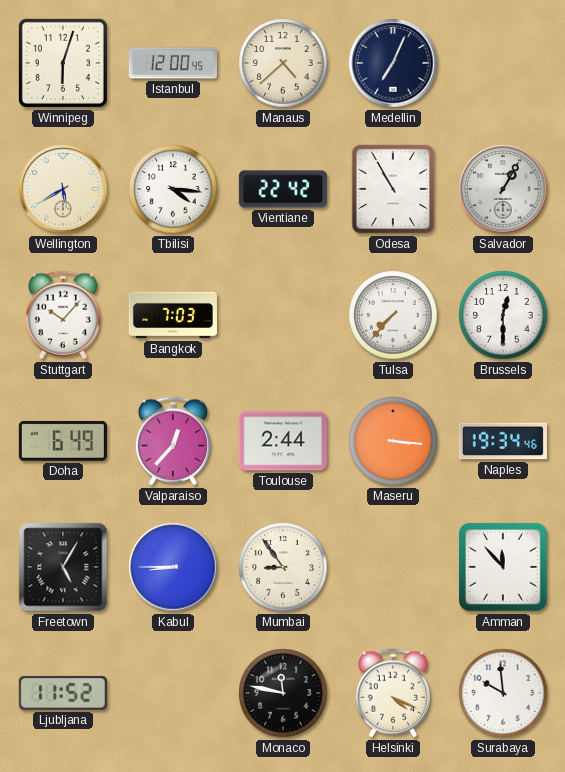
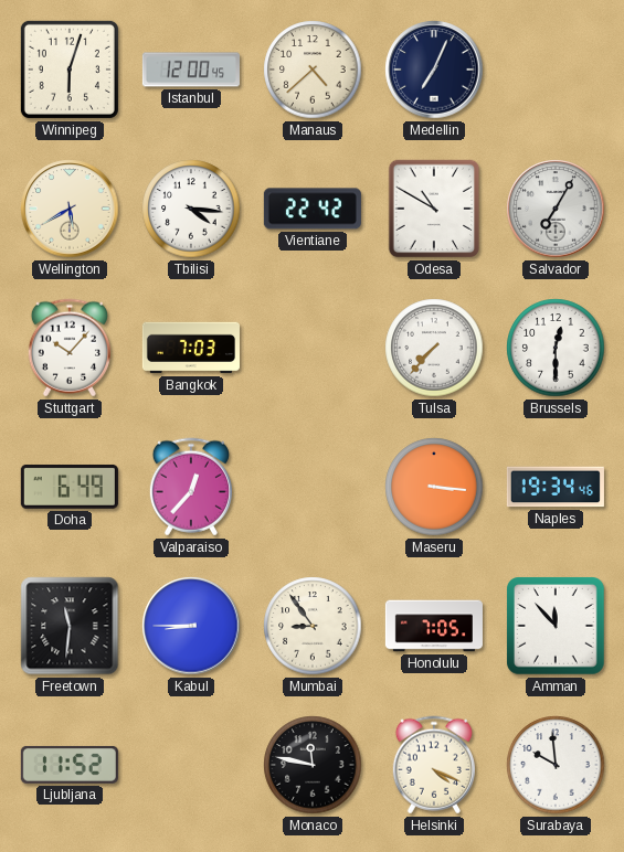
Odesa: 10:55 -> 10:50 (434, 209)
Salvador: 1:05 -> 7:05 (556, 209)
Toulouse: 2:44 -> none (283, 441)
Freetown: 5:05 -> 11:31 (70, 626)
Honolulu: none -> 7:05 (434, 626)
